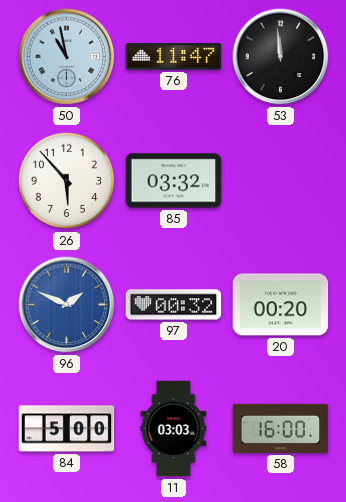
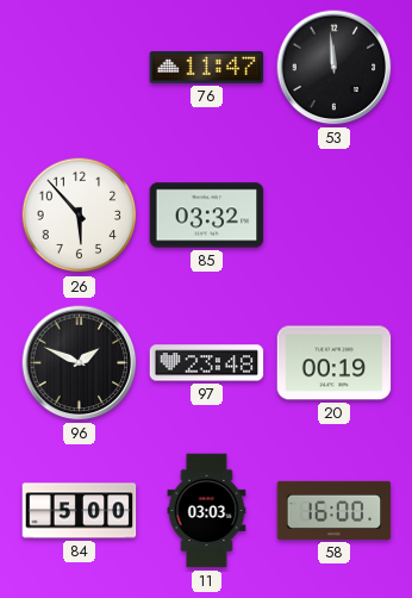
50: 10:58 -> none (67, 57)
96 dial: blue -> black (80, 363)
97: 00:32 -> 23:48 (207, 363)
20: 00:20 -> 00:19 (335, 363)
